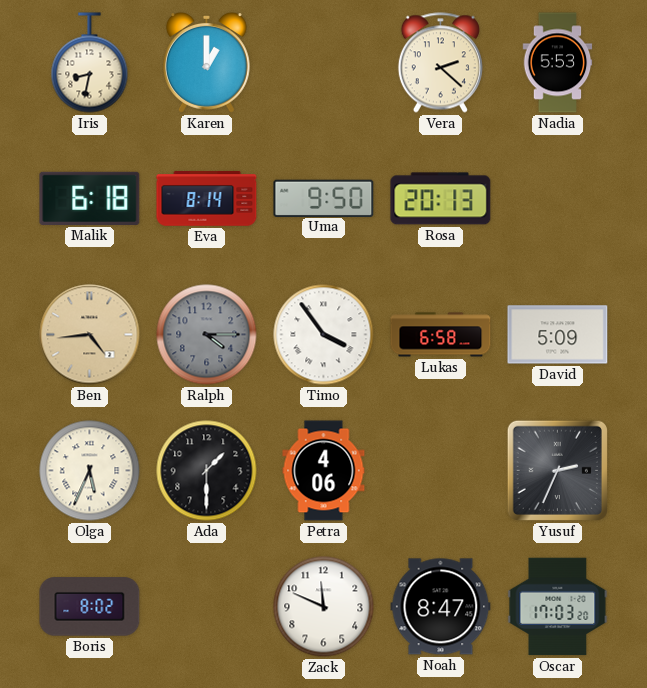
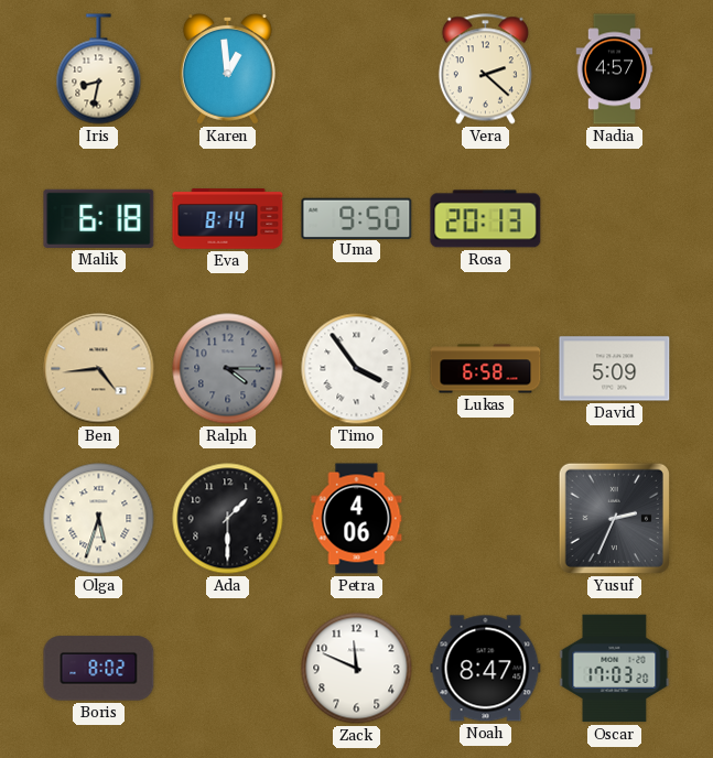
Karen: 1:00 -> 12:59 (227, 69)
Nadia: 5:53 -> 4:57 (615, 69)
Olga: 5:34 -> 5:33 (99, 519)
